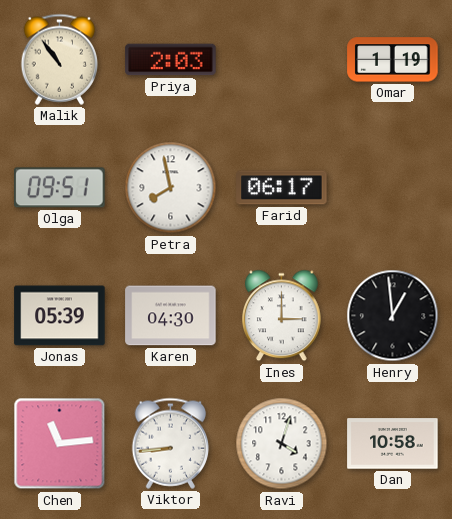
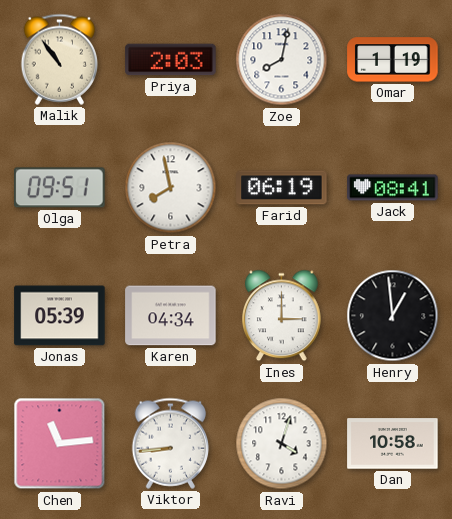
Zoe: none -> 8:02 (282, 60)
Farid: 06:17 -> 06:19 (282, 188)
Jack: none -> 08:41 (393, 188)
Karen: 04:30 -> 04:34 (171, 316)
